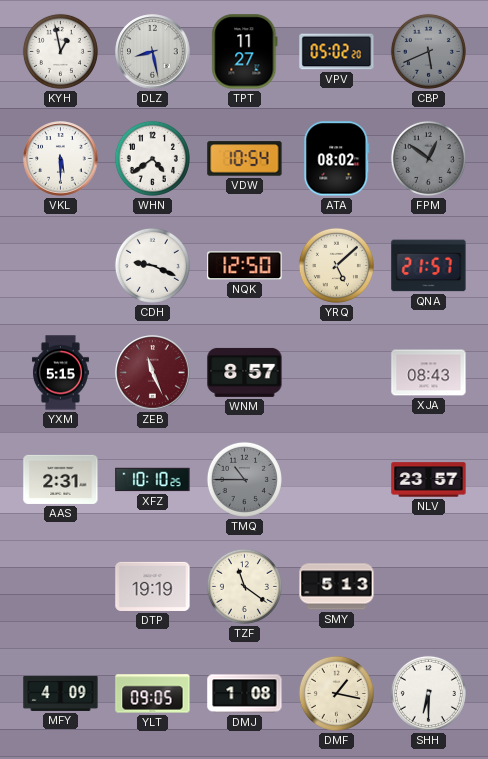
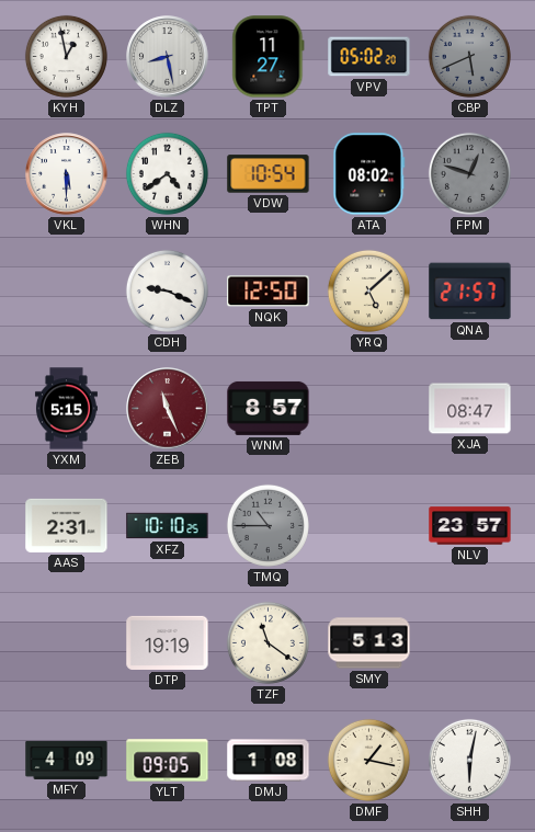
FPM: 12:51 -> 12:48 (469, 173)
XJA: 08:43 -> 08:47 (470, 409)
SHH: 6:30 -> 6:02 (469, 760)
